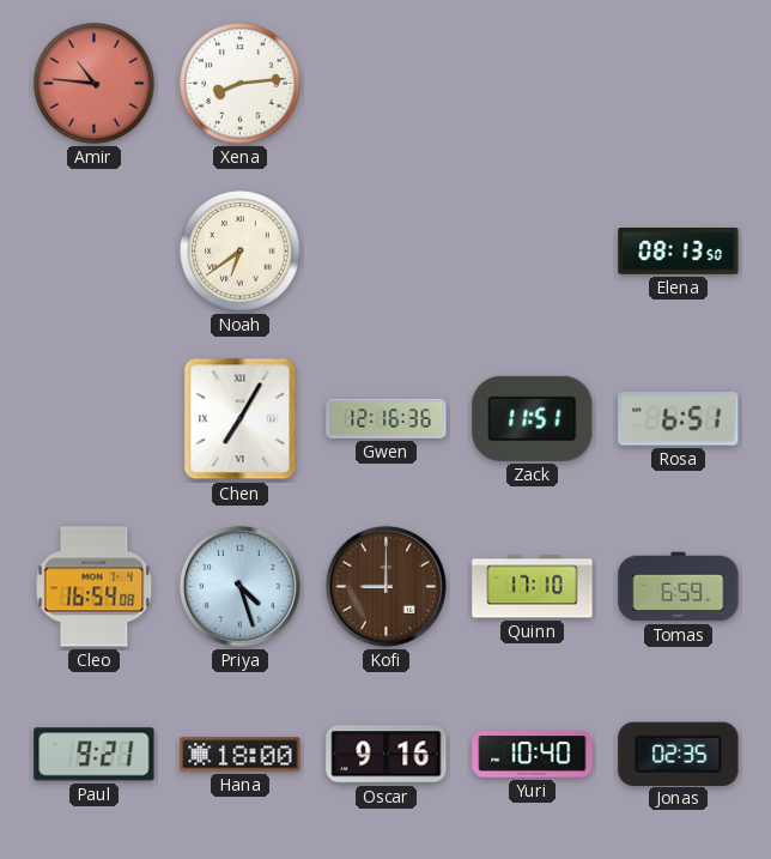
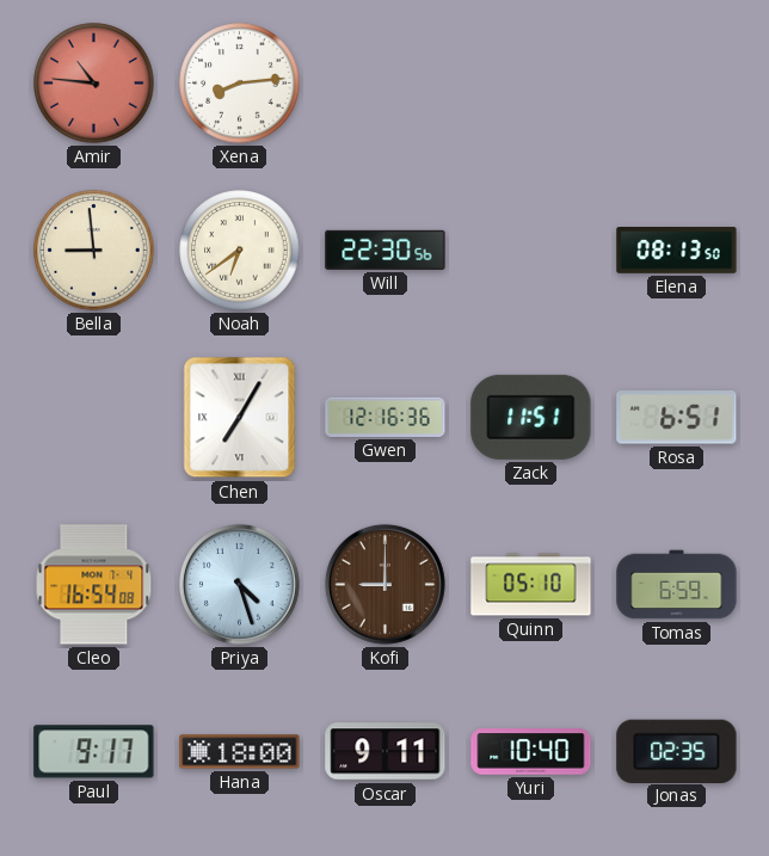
Bella: none -> 8:59 (94, 251)
Will: none -> 22:30 (386, 250)
Quinn: 17:10 -> 05:10 (531, 585)
Paul: 9:21 -> 9:17 (94, 752)
Oscar: 9:16 -> 9:11 (386, 752)
